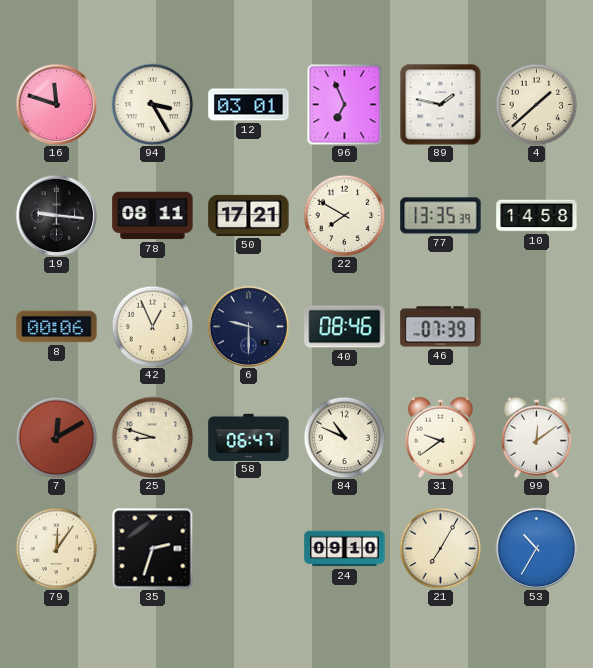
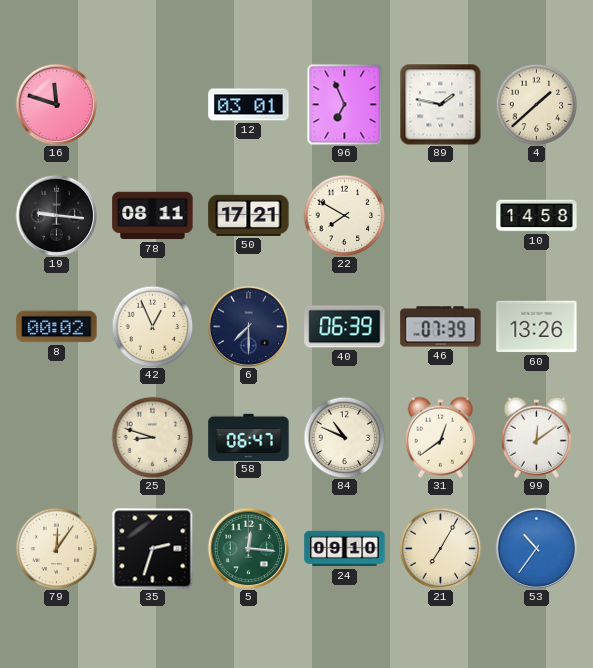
94: 3:25 -> none (152, 104)
77: 13:35 -> none (441, 216)
8: 00:06 -> 00:02 (57, 327)
6: 9:30 -> 7:30 (248, 326)
40: 08:46 -> 06:39 (345, 327)
60: none -> 13:26 (537, 327)
7: 12:10 -> none (56, 437)
31: 9:39 -> 12:39 (441, 437)
5: none -> 12:16 (248, 548)
53: 10:35 -> 10:36 (536, 548)
